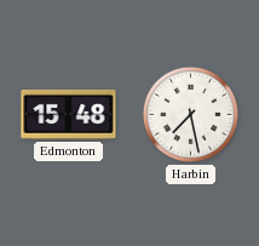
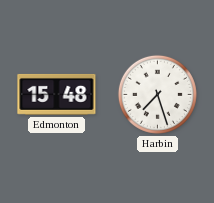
Harbin: 7:28 -> 7:27 (157, 94)
